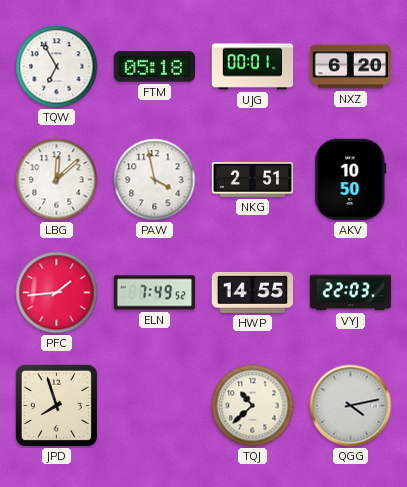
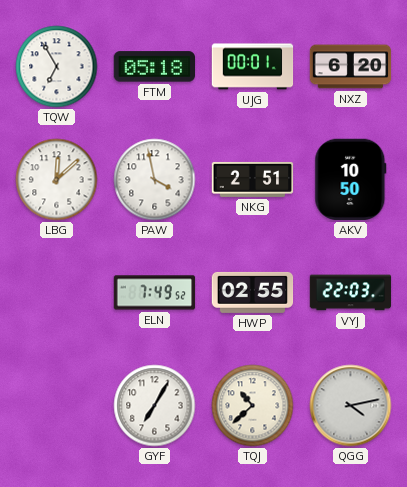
PFC: 1:44 -> none (57, 293)
HWP: 14:55 -> 02:55 (253, 292)
JPD: 7:57 -> none (56, 405)
GYF: none -> 7:05 (155, 406)
